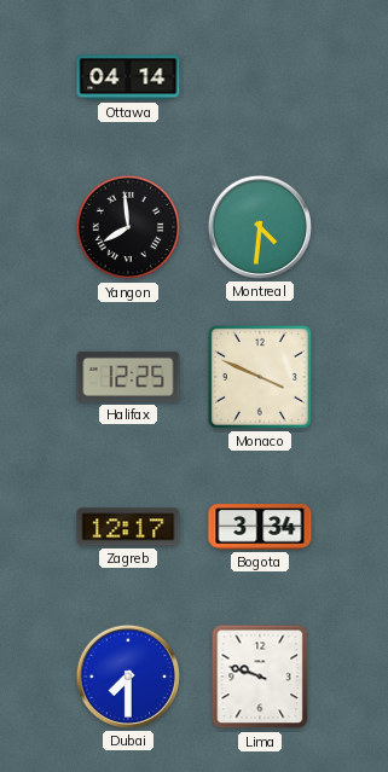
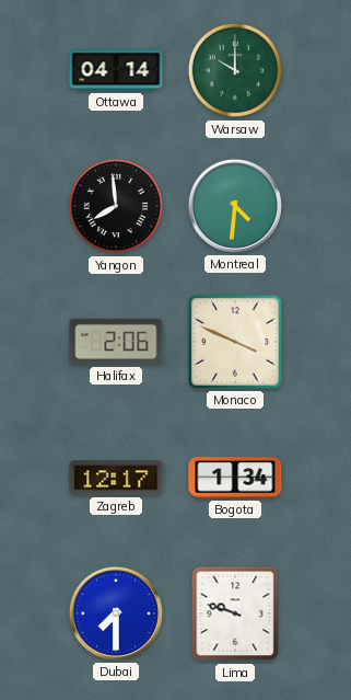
Warsaw: none -> 10:00 (235, 70)
Halifax: 12:25 -> 2:06 (116, 342)
Bogota: 3:34 -> 1:34 (235, 478)
